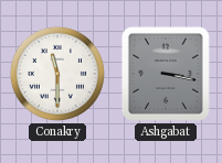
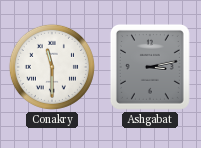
Ashgabat: 3:17 -> 3:13 (150, 67)
